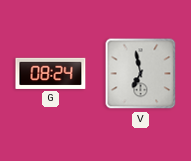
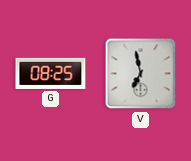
G: 08:24 -> 08:25 (51, 73)
